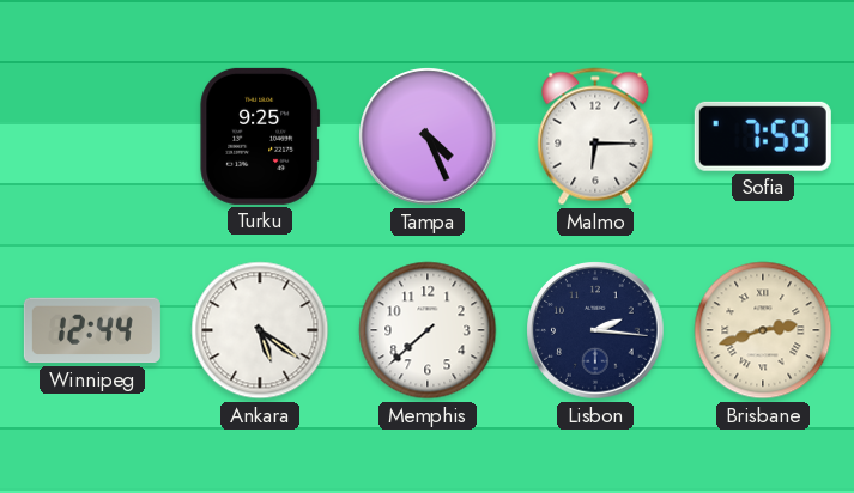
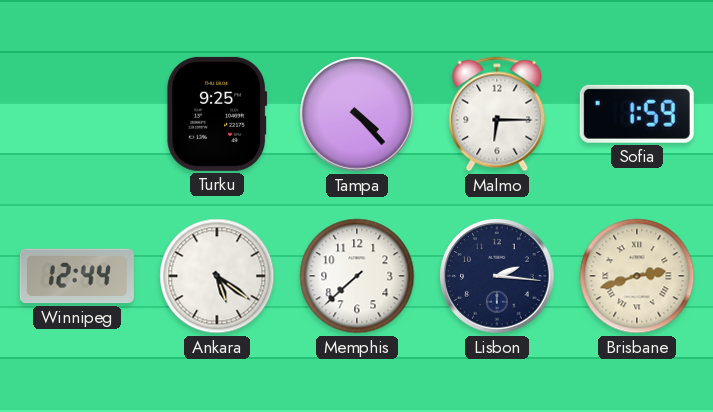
Tampa: 4:26 -> 4:23 (357, 114)
Sofia: 7:59 -> 1:59 (637, 114)
